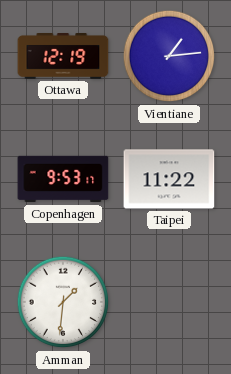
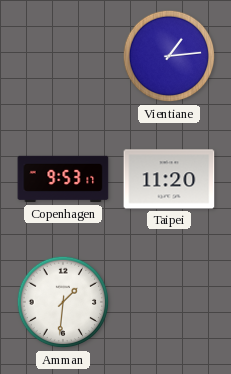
Ottawa: 12:19 -> none (63, 57)
Taipei: 11:22 -> 11:20 (169, 179)
